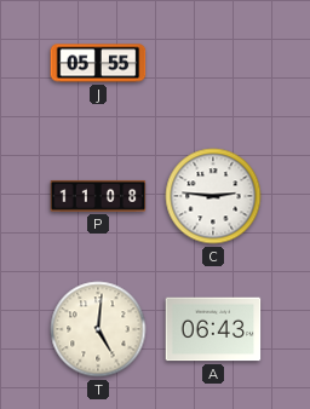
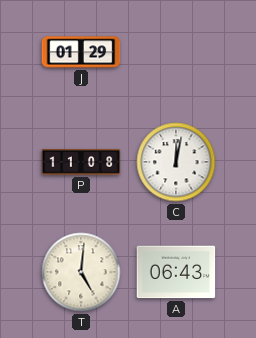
J: 05:55 -> 01:29 (81, 52)
C: 2:46 -> 12:02 (176, 162)
